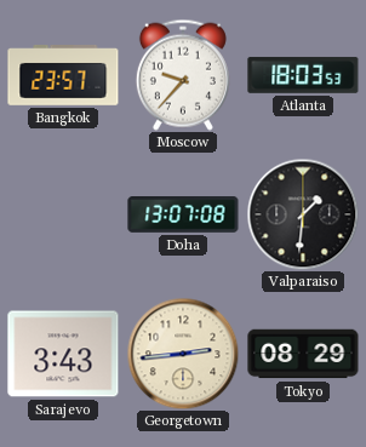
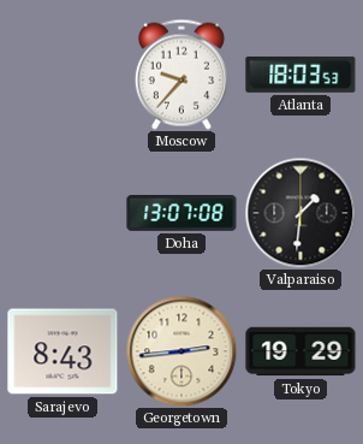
Bangkok: 23:57 -> none (63, 76)
Sarajevo: 3:43 -> 8:43 (63, 351)
Tokyo: 08:29 -> 19:29 (300, 351)
